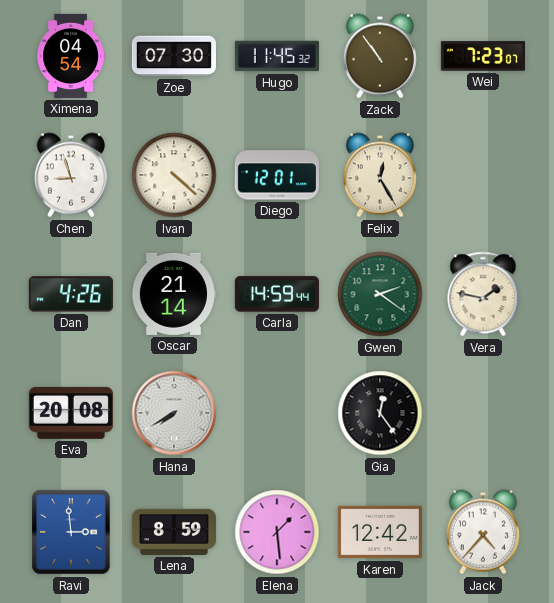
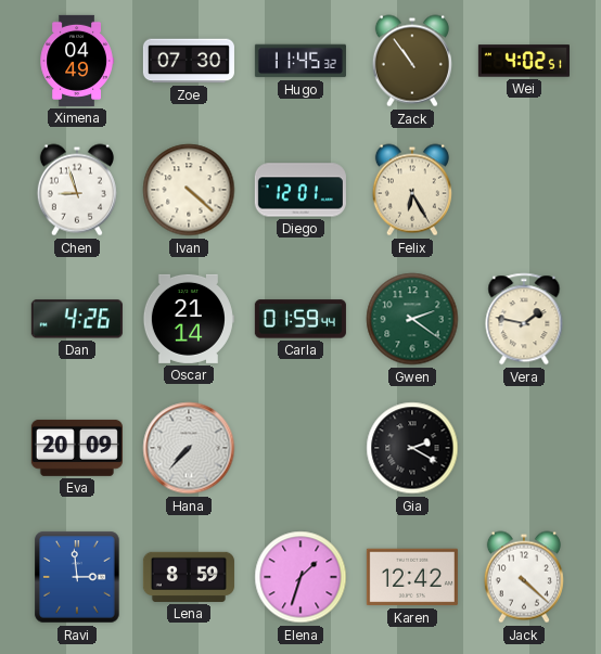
Ximena: 04:54 -> 04:49 (77, 61)
Wei: 7:23 -> 4:02 (524, 61)
Felix: 12:25 -> 6:25 (412, 190)
Carla: 14:59 -> 01:59 (300, 319)
Eva: 20:08 -> 20:09 (77, 448)
Hana: 7:40 -> 7:37 (189, 448)
Gia: 12:24 -> 2:20 (412, 448)
Elena: 1:29 -> 1:33 (300, 577)
Jack: 4:37 -> 4:22 (524, 577)
